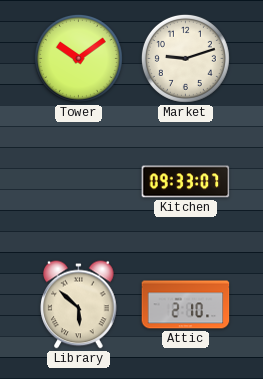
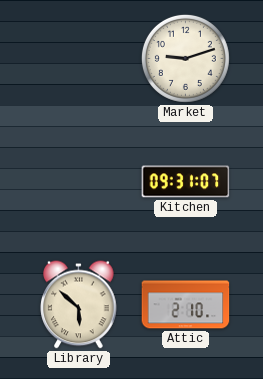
Tower: 10:09 -> none (78, 58)
Kitchen: 09:33 -> 09:31 (186, 182)
